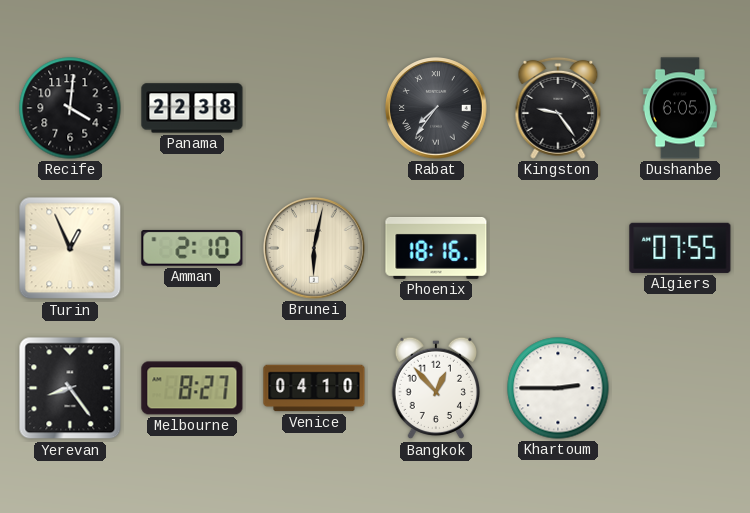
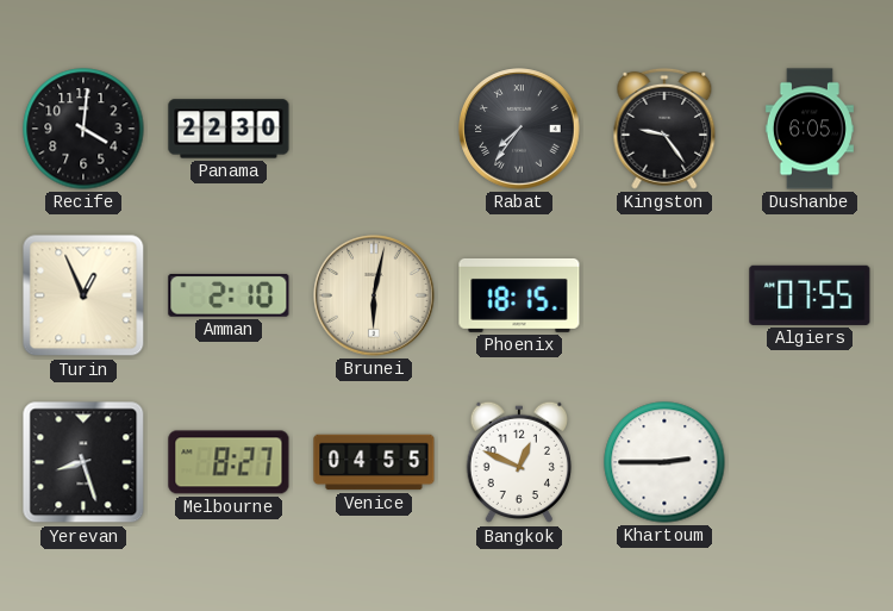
Panama: 22:38 -> 22:30 (229, 129)
Phoenix: 18:16 -> 18:15 (519, 295)
Yerevan: 8:24 -> 8:27 (83, 462)
Venice: 04:10 -> 04:55 (374, 462)
Bangkok: 12:53 -> 12:49 (518, 462)
